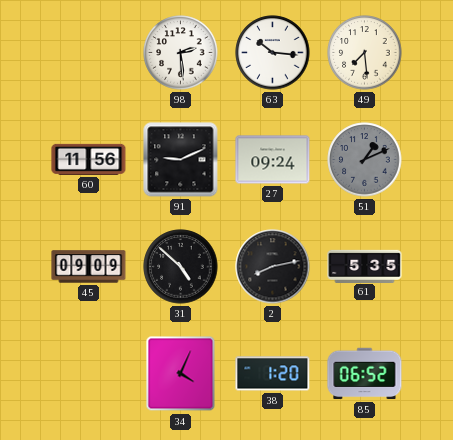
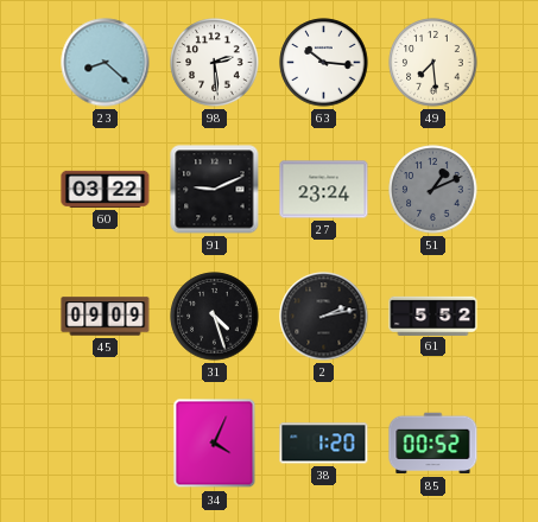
23: none -> 8:22 (106, 63)
60: 11:56 -> 03:22 (106, 189)
27: 09:24 -> 23:24 (324, 190)
31: 4:52 -> 4:27 (215, 317)
2: 8:13 -> 2:13 (324, 317)
61: 5:35 -> 5:52 (433, 316)
85: 06:52 -> 00:52 (433, 444)
